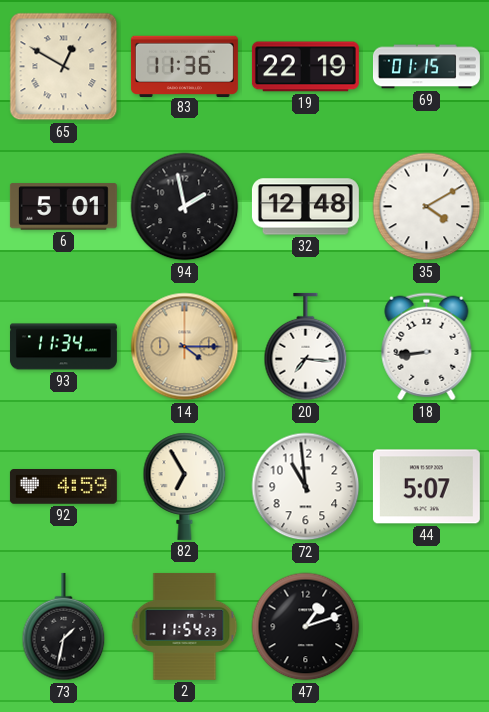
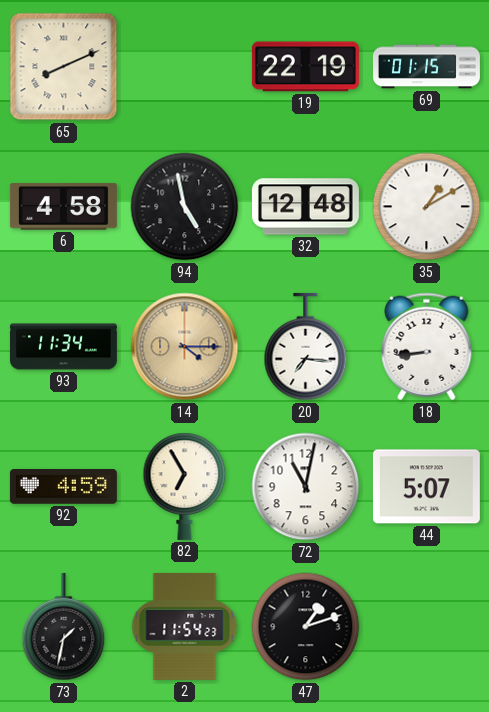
65: 12:50 -> 8:11 (64, 67)
83: 11:36 -> none (184, 66)
6: 5:01 -> 4:58 (63, 207)
94: 1:58 -> 4:58 (185, 207)
35: 4:10 -> 1:10 (427, 207)
72: 10:59 -> 11:02 (306, 487)
